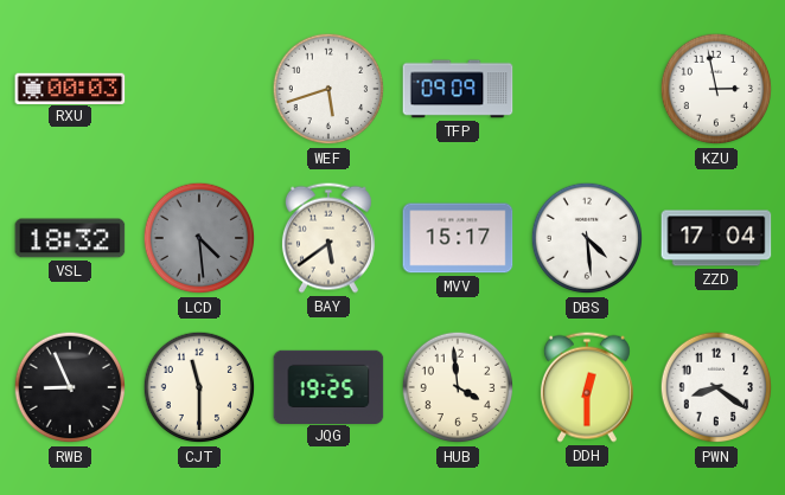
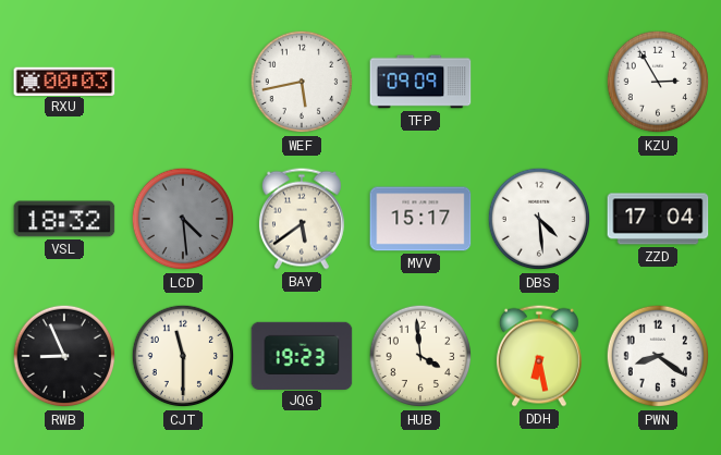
WEF: 5:42 -> 5:43 (302, 82)
KZU: 2:58 -> 2:55 (658, 82)
JQG: 19:25 -> 19:23 (302, 355)
DDH: 12:30 -> 6:28 (539, 356)
